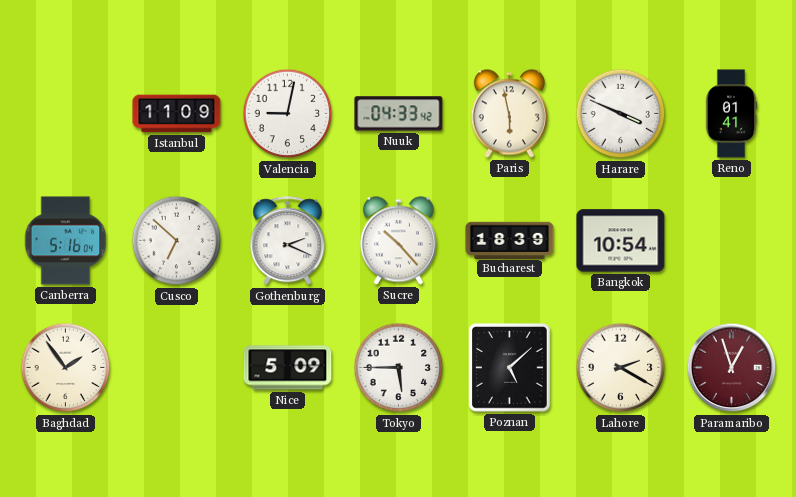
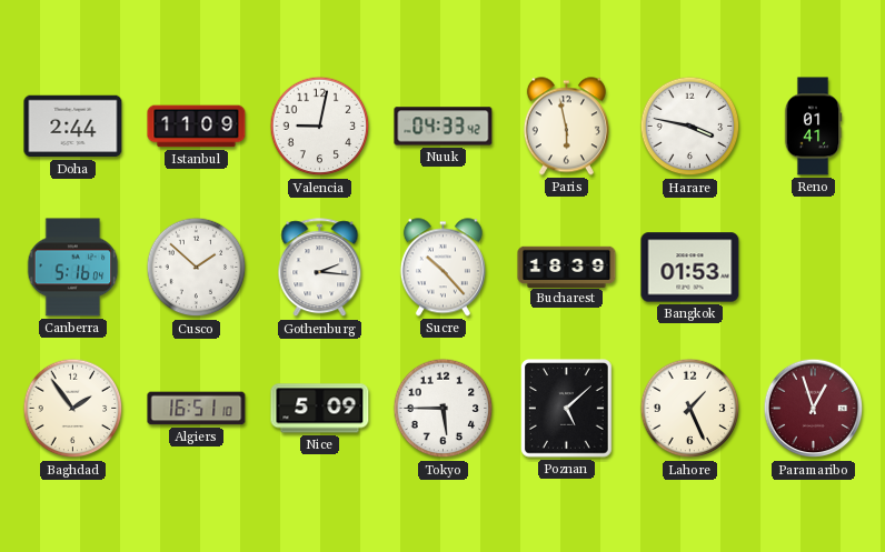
Doha: none -> 2:44 (73, 127)
Harare: 3:49 -> 3:47 (690, 127)
Cusco: 6:52 -> 1:52 (197, 268)
Gothenburg: 2:19 -> 2:16 (320, 268)
Bangkok: 10:54 -> 01:53 (690, 268)
Algiers: none -> 16:51 (197, 409)
Lahore: 2:20 -> 1:26 (690, 409)
